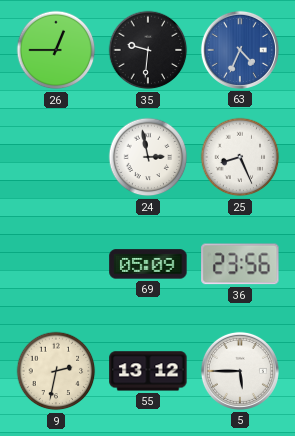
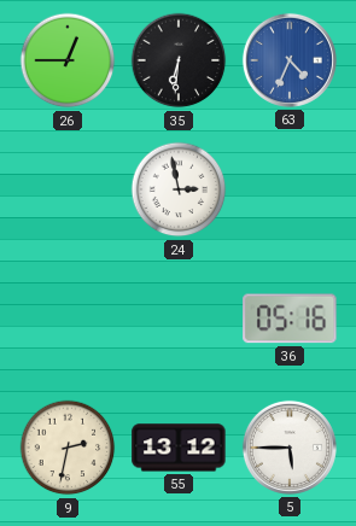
35: 9:31 -> 6:31 (179, 60)
25: 8:26 -> none (240, 157)
69: 05:09 -> none (148, 264)
36: 23:56 -> 05:16 (290, 318)
